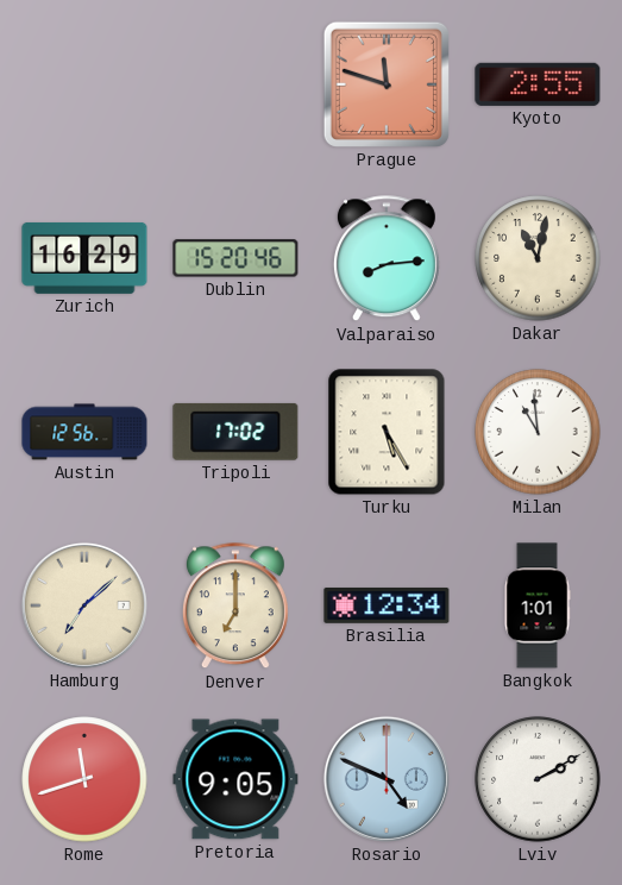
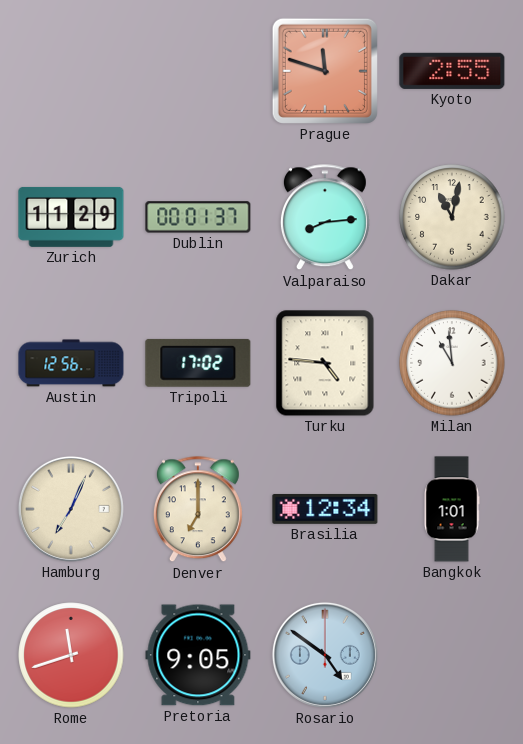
Zurich: 16:29 -> 11:29 (71, 217)
Dublin: 15:20 -> 00:01 (198, 217)
Turku: 5:25 -> 4:46 (325, 363)
Hamburg: 7:08 -> 7:04 (71, 509)
Rosario: 4:49 -> 4:51 (325, 655)
Lviv: 2:10 -> none (538, 779)
